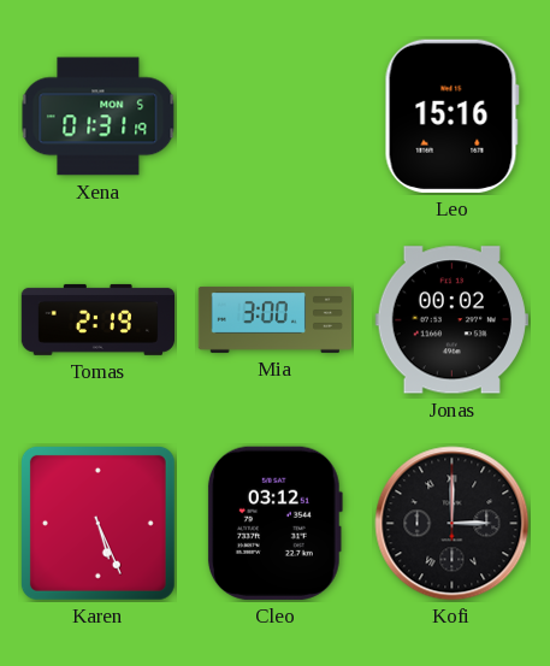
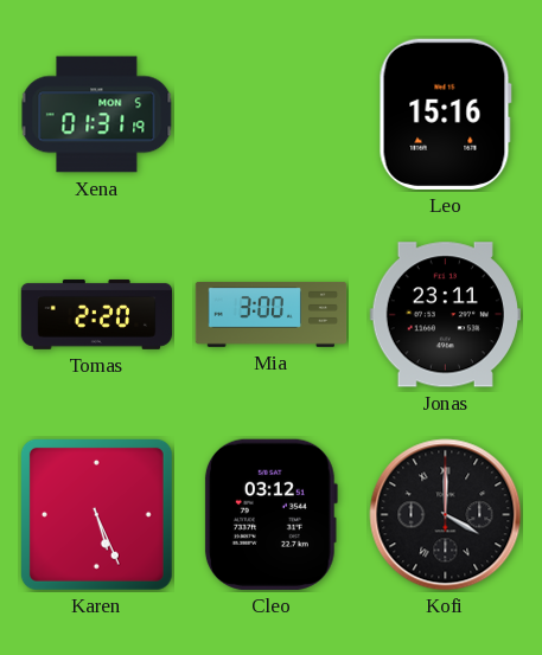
Tomas: 2:19 -> 2:20 (96, 314)
Jonas: 00:02 -> 23:11 (445, 315)
Kofi: 3:00 -> 4:00 (446, 515)
